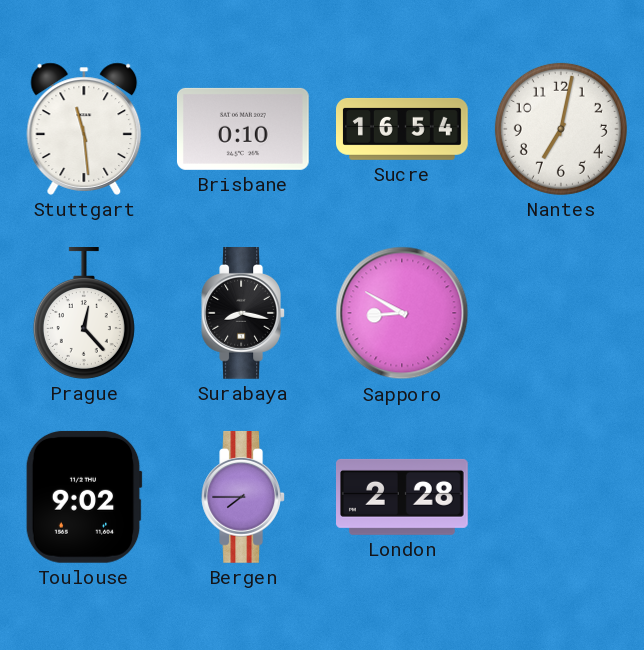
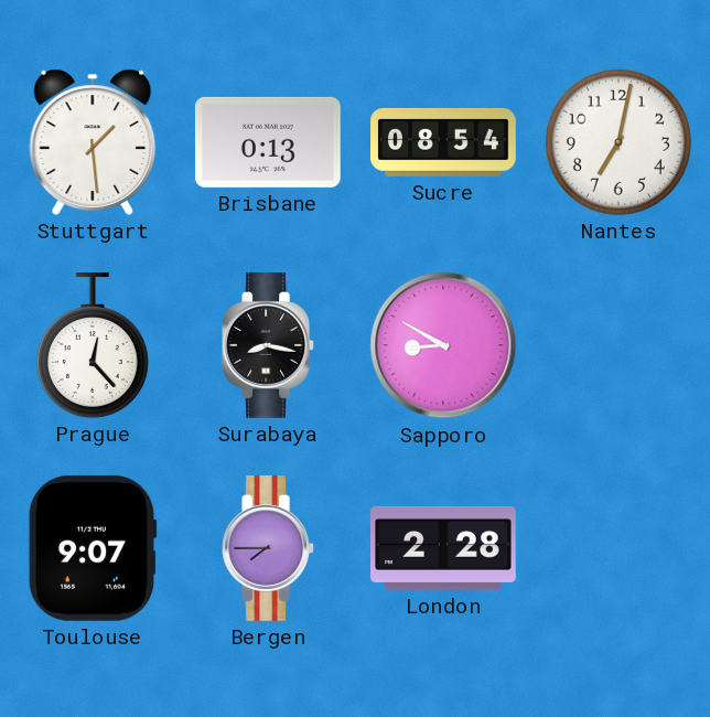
Stuttgart: 11:29 -> 1:29 (93, 142)
Brisbane: 0:10 -> 0:13 (268, 142)
Sucre: 16:54 -> 08:54 (444, 142)
Toulouse: 9:02 -> 9:07 (93, 548)
